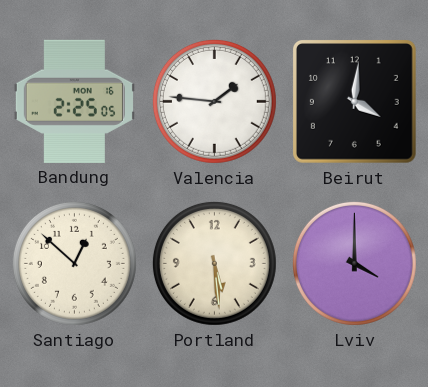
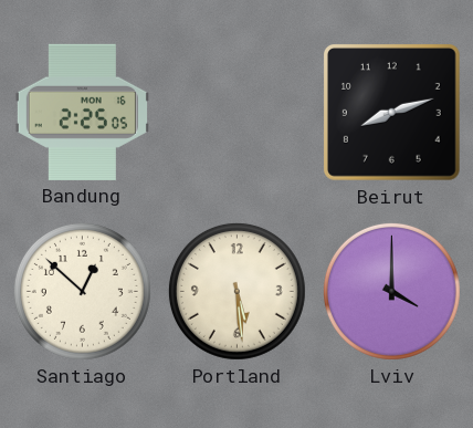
Valencia: 1:46 -> none (214, 101)
Beirut: 4:01 -> 8:12 (391, 112)
